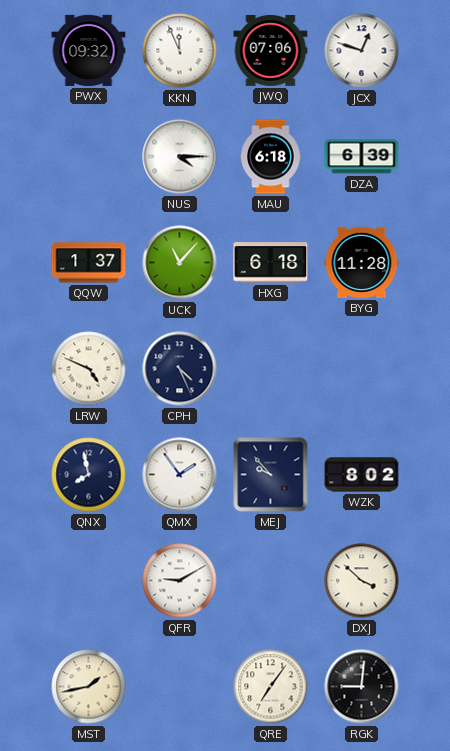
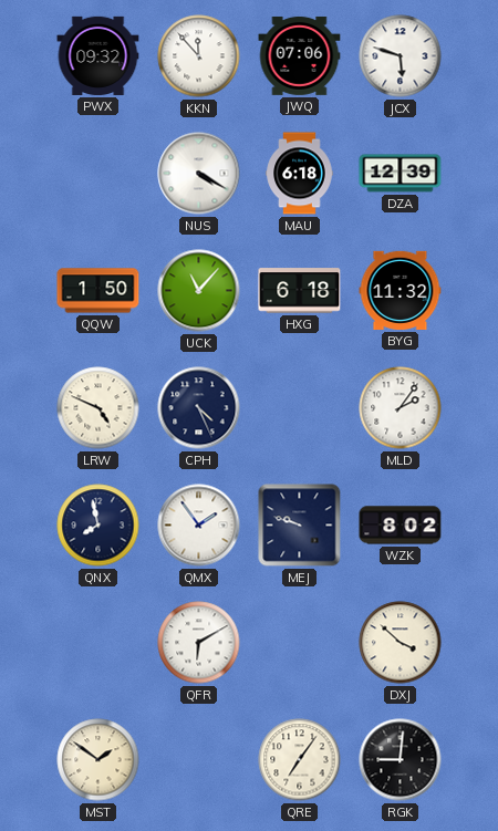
KKN: 11:56 -> 11:53 (199, 56)
JCX: 12:48 -> 5:48 (401, 56)
NUS: 4:15 -> 4:20 (199, 174)
DZA: 6:39 -> 12:39 (401, 174)
QQW: 1:37 -> 1:50 (98, 291)
BYG: 11:28 -> 11:32 (401, 290)
MLD: none -> 2:06 (401, 408)
MEJ: 9:53 -> 9:48 (300, 526)
QFR: 9:10 -> 6:10 (199, 643)
MST: 1:43 -> 1:51 (98, 760)
